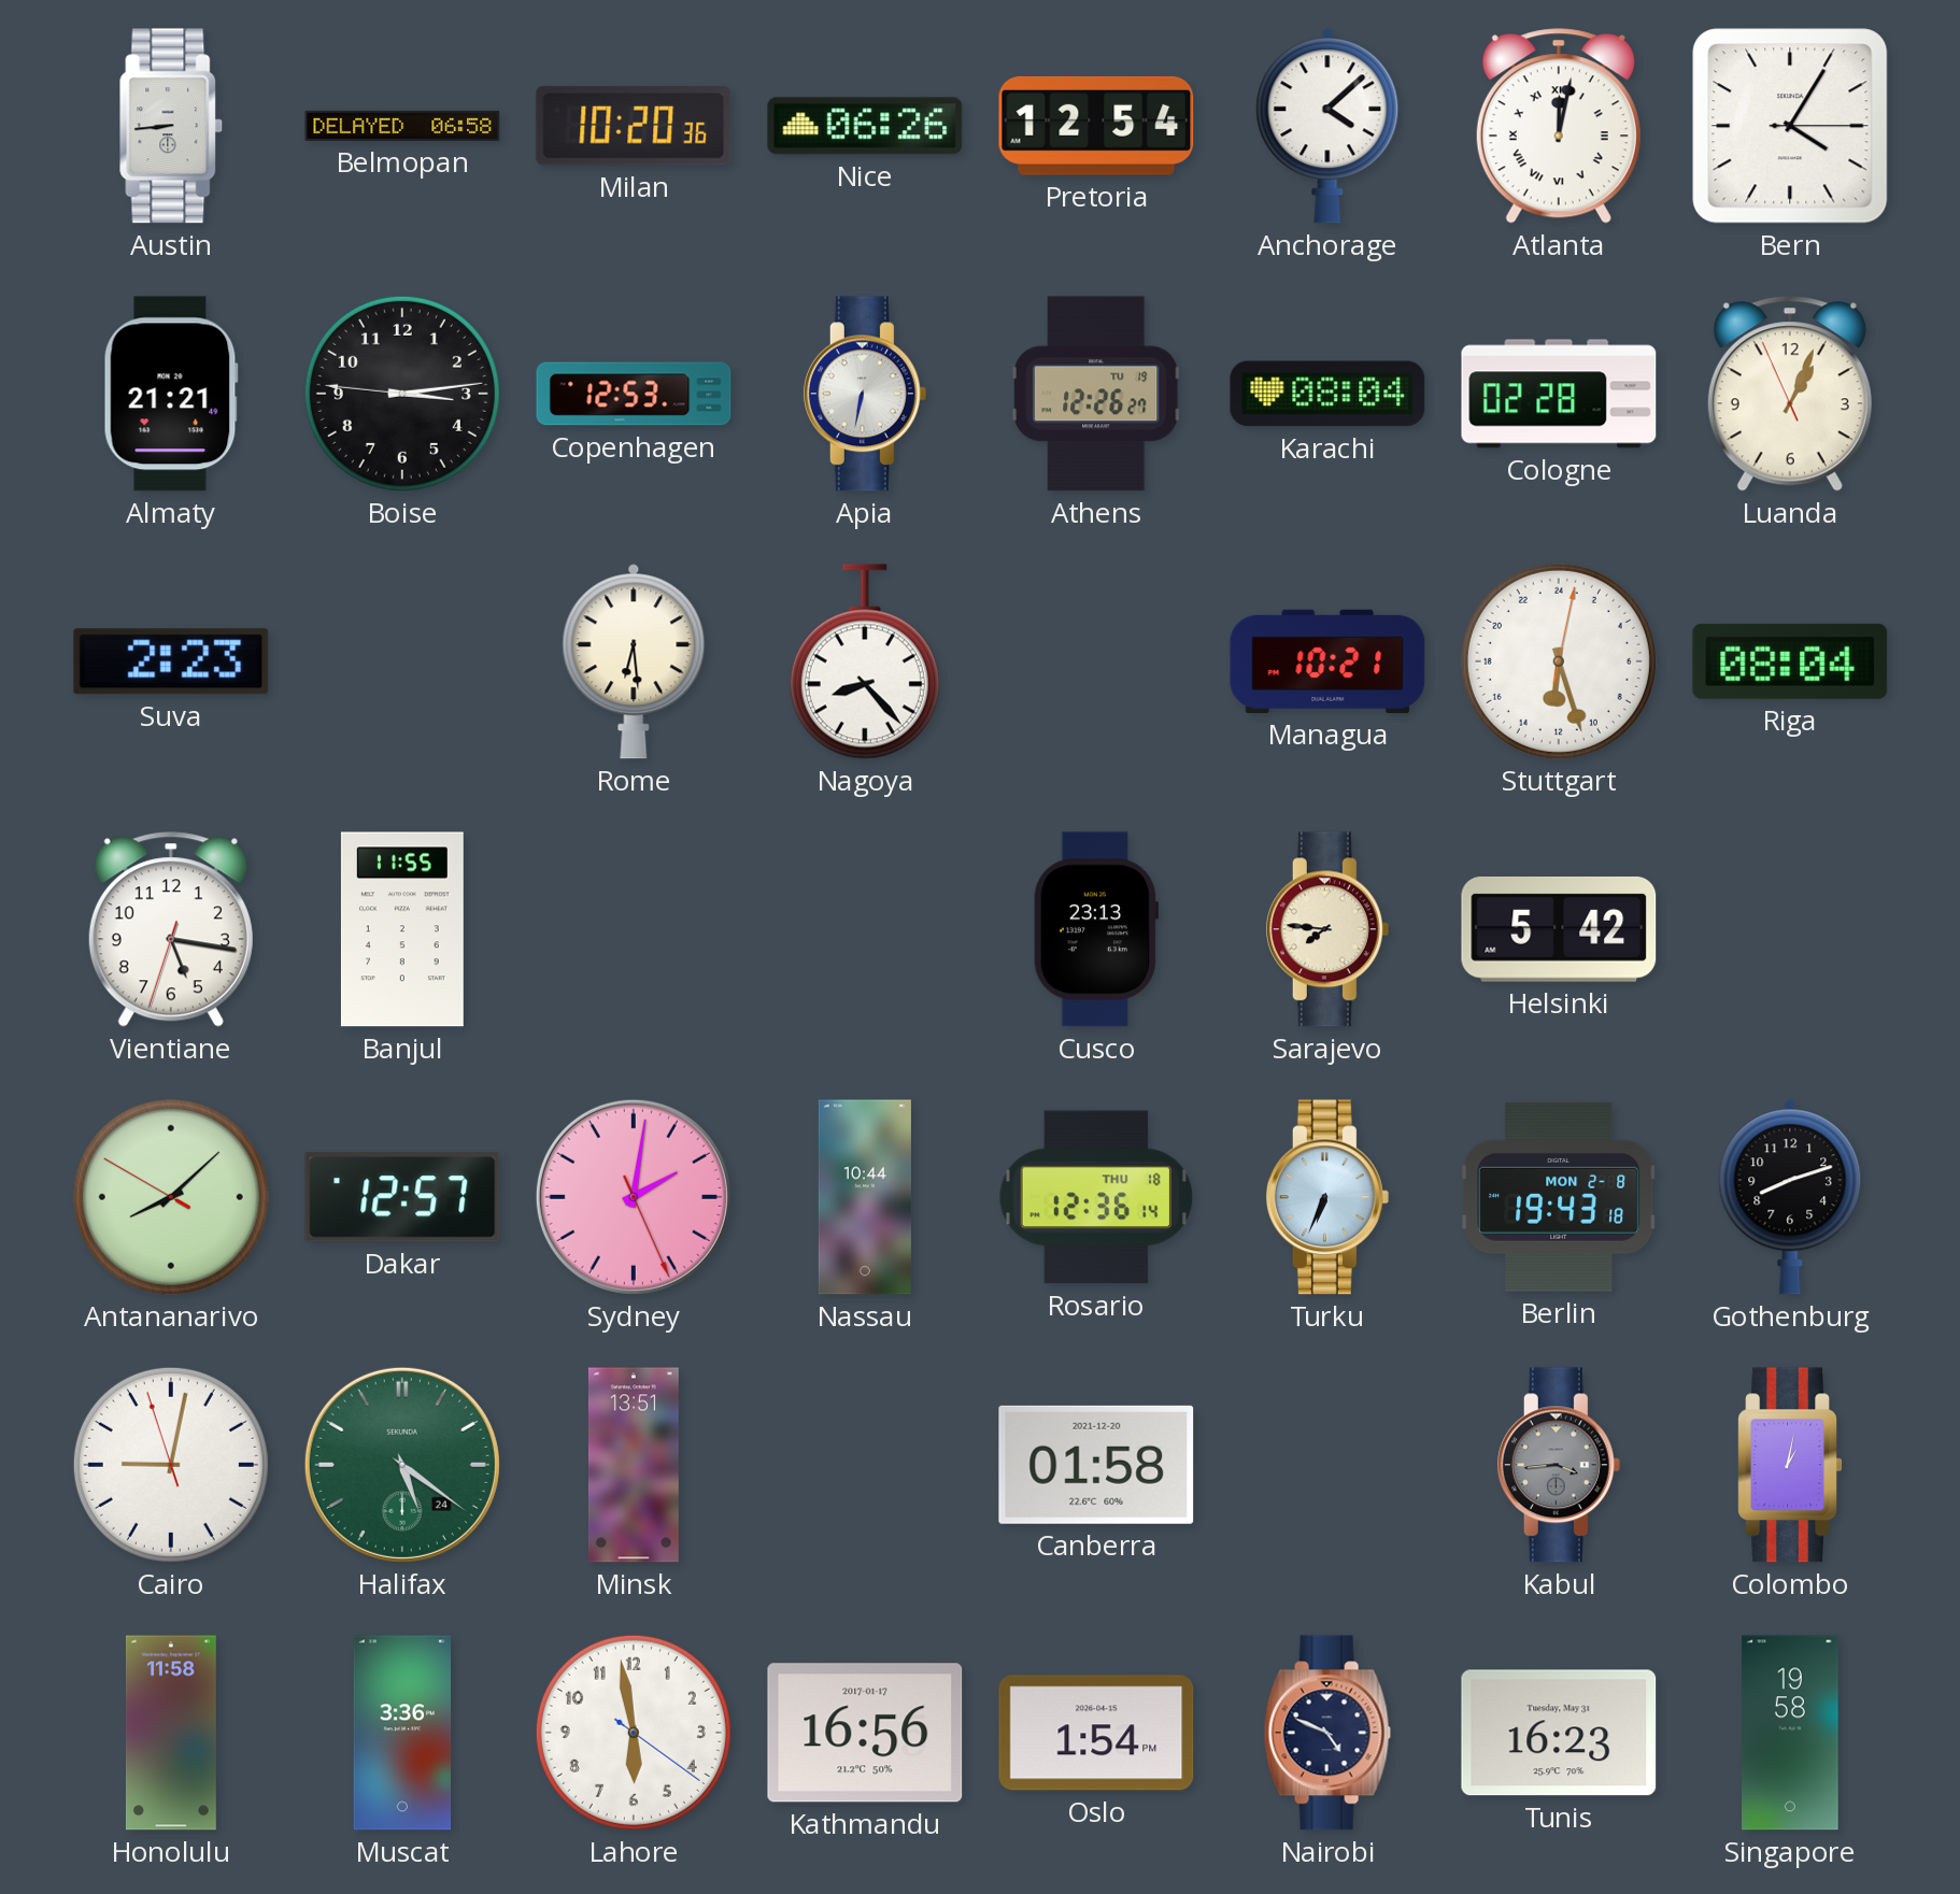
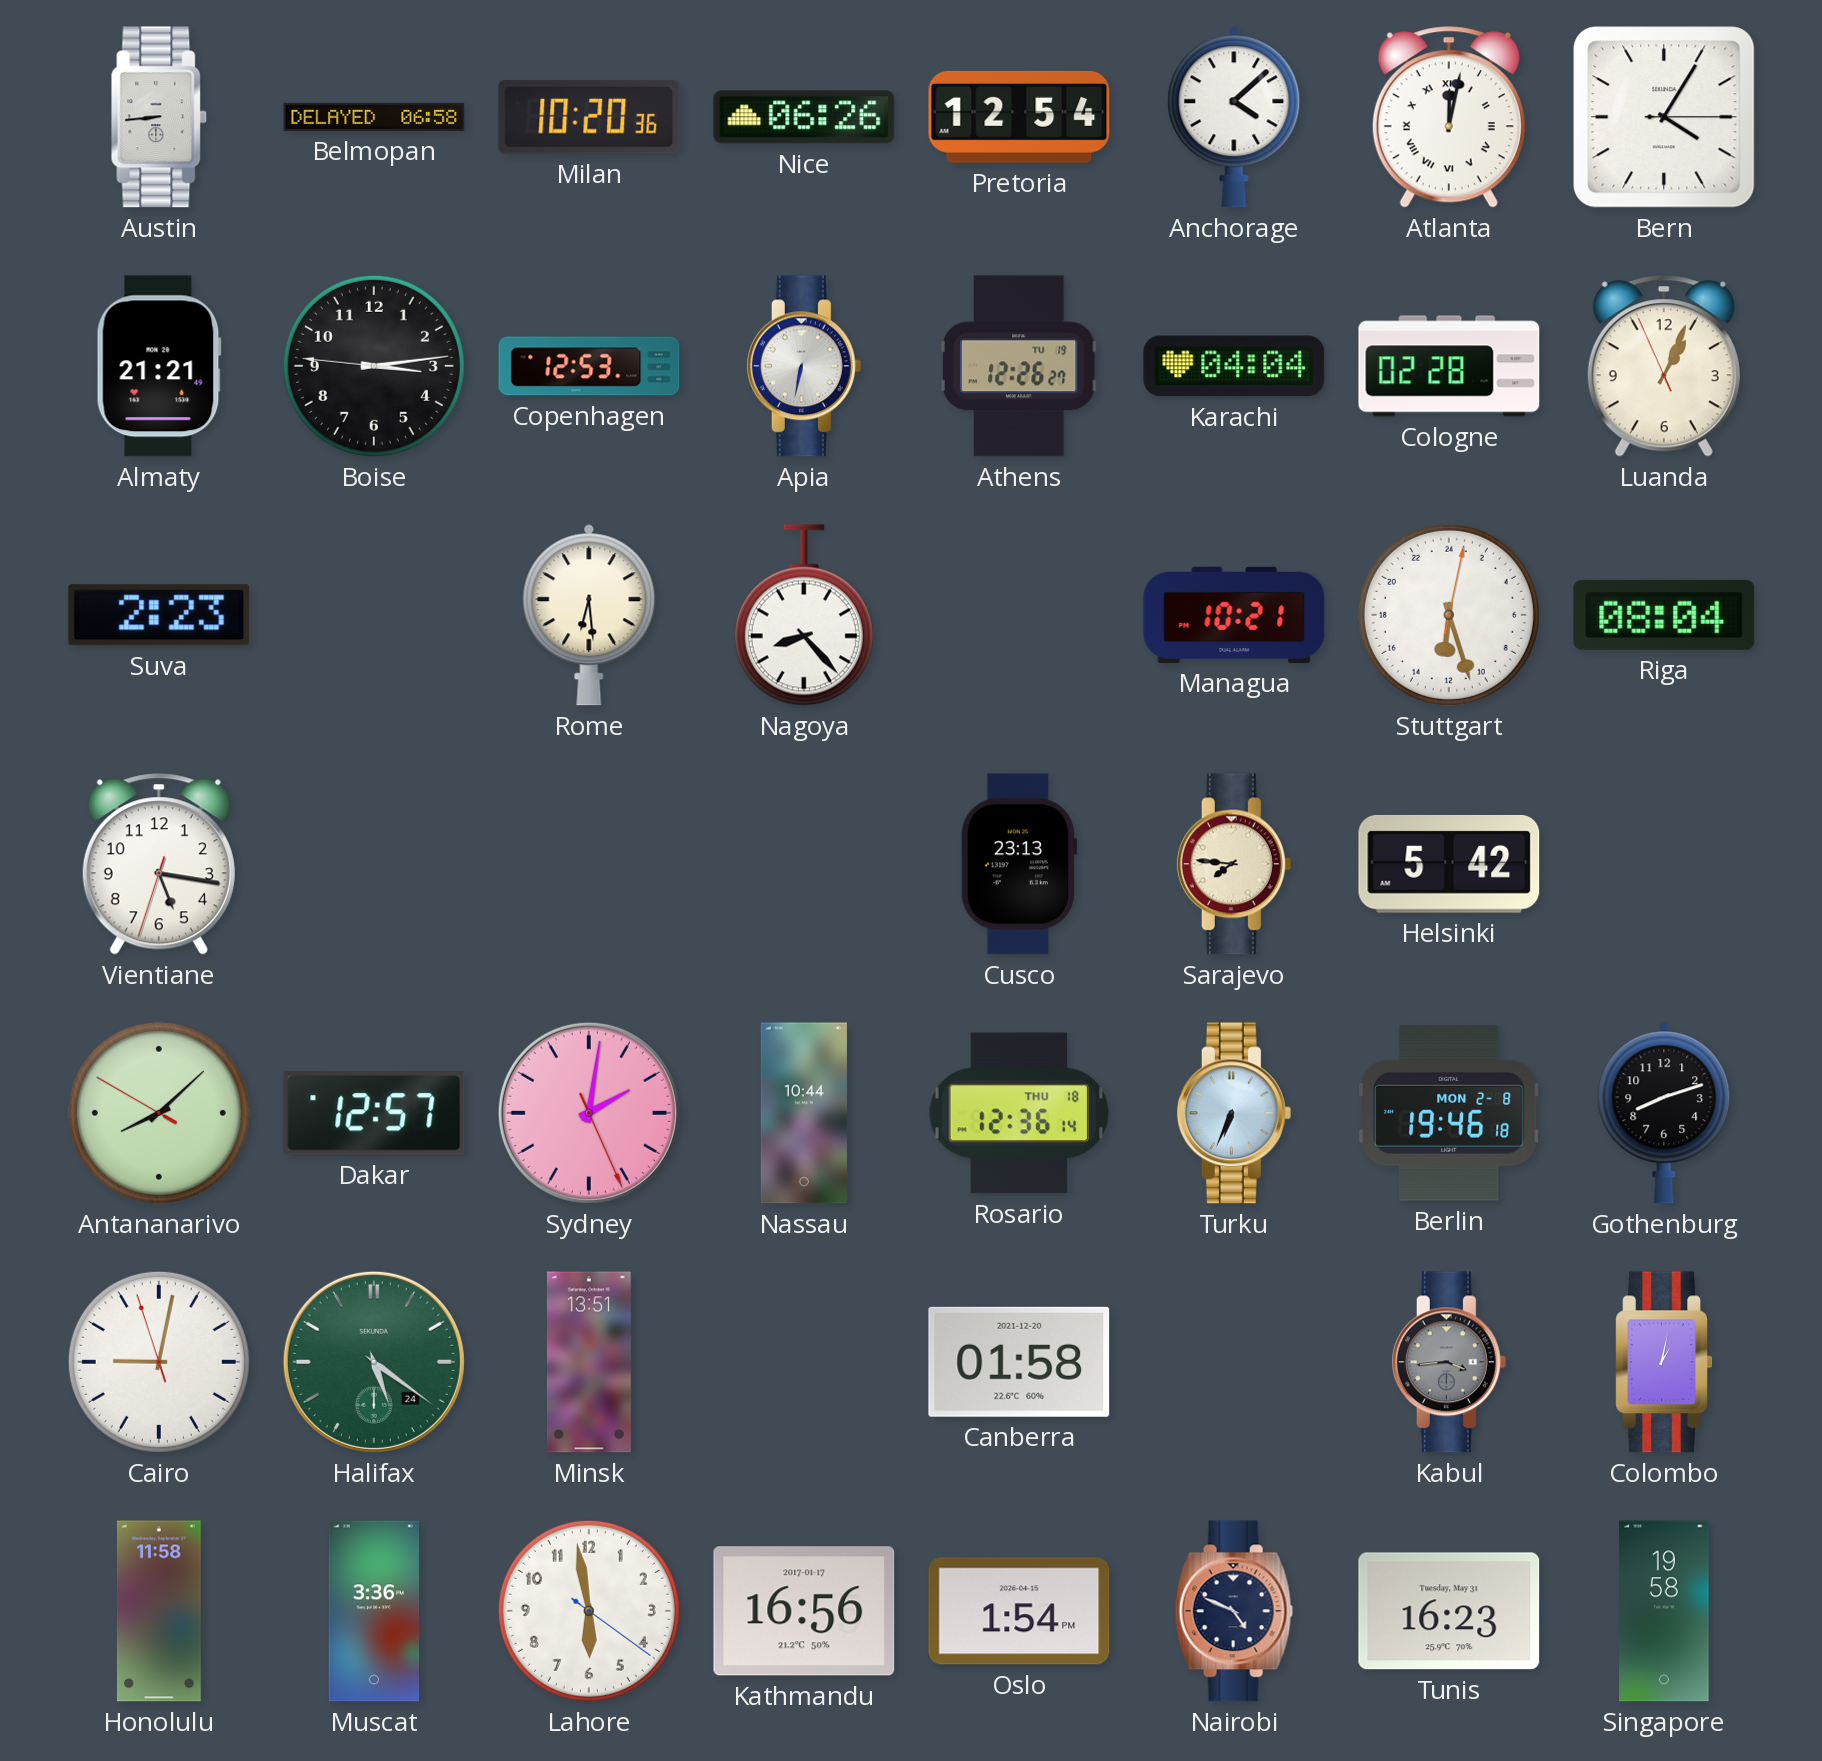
Karachi: 08:04 -> 04:04 (1234, 366)
Banjul: 11:55 -> none (402, 929)
Berlin: 19:43 -> 19:46 (1449, 1113)
